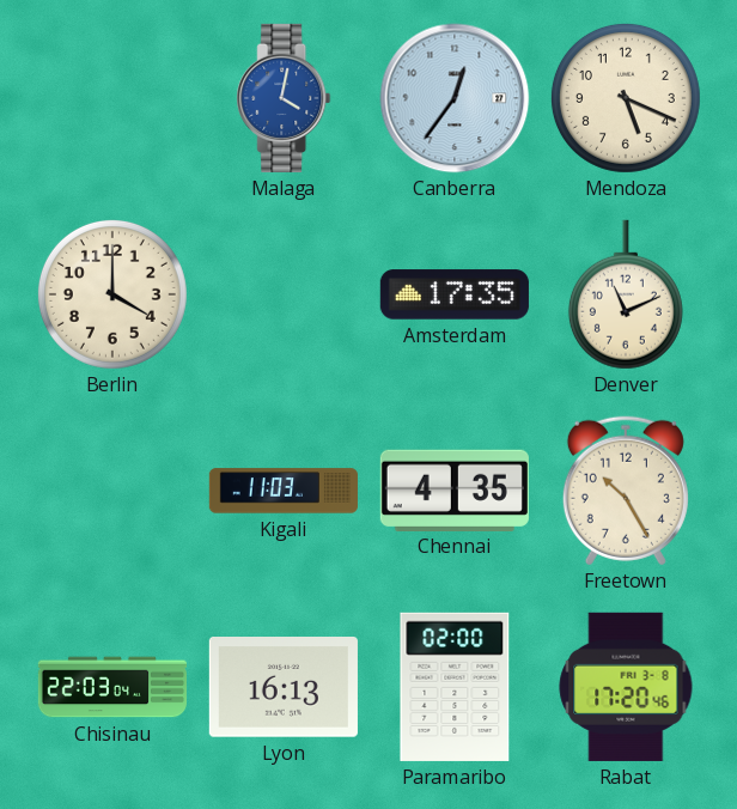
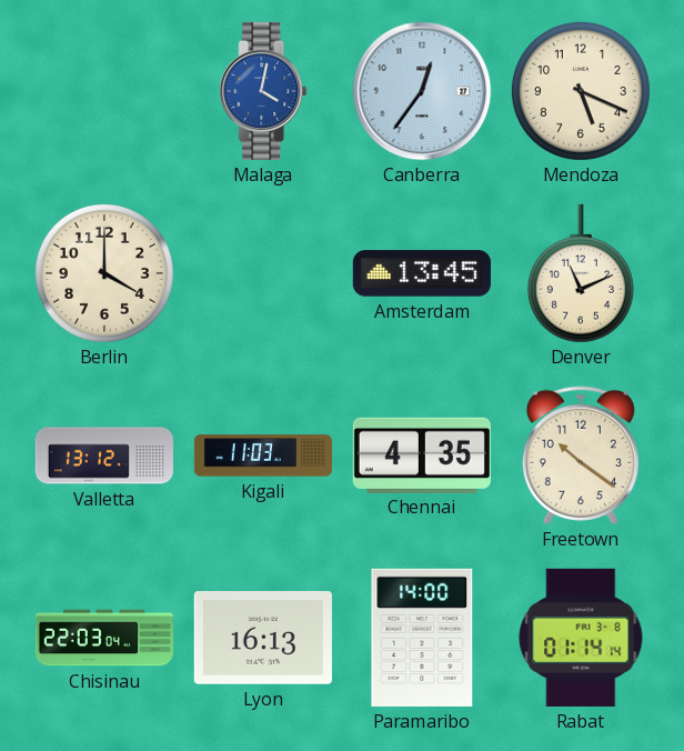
Amsterdam: 17:35 -> 13:45 (422, 273)
Valletta: none -> 13:12 (104, 455)
Freetown: 10:25 -> 10:21 (581, 455)
Paramaribo: 02:00 -> 14:00 (422, 638)
Rabat: 17:20 -> 01:14 (581, 638)
